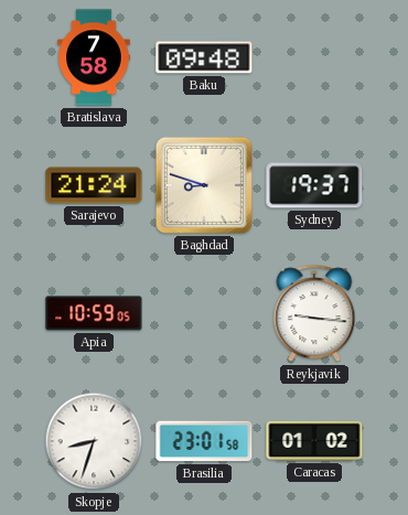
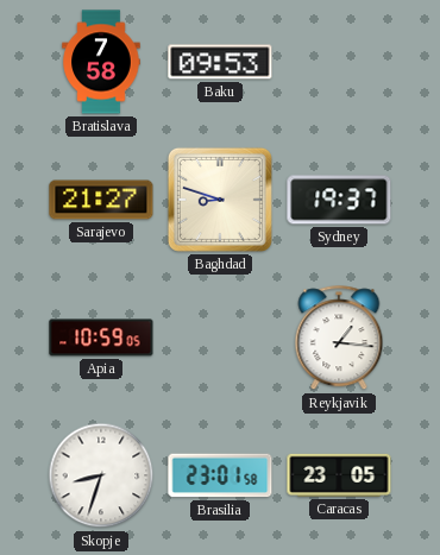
Baku: 09:48 -> 09:53 (220, 62)
Sarajevo: 21:24 -> 21:27 (101, 200)
Reykjavik: 9:16 -> 1:16 (339, 339)
Caracas: 01:02 -> 23:05 (339, 475)
